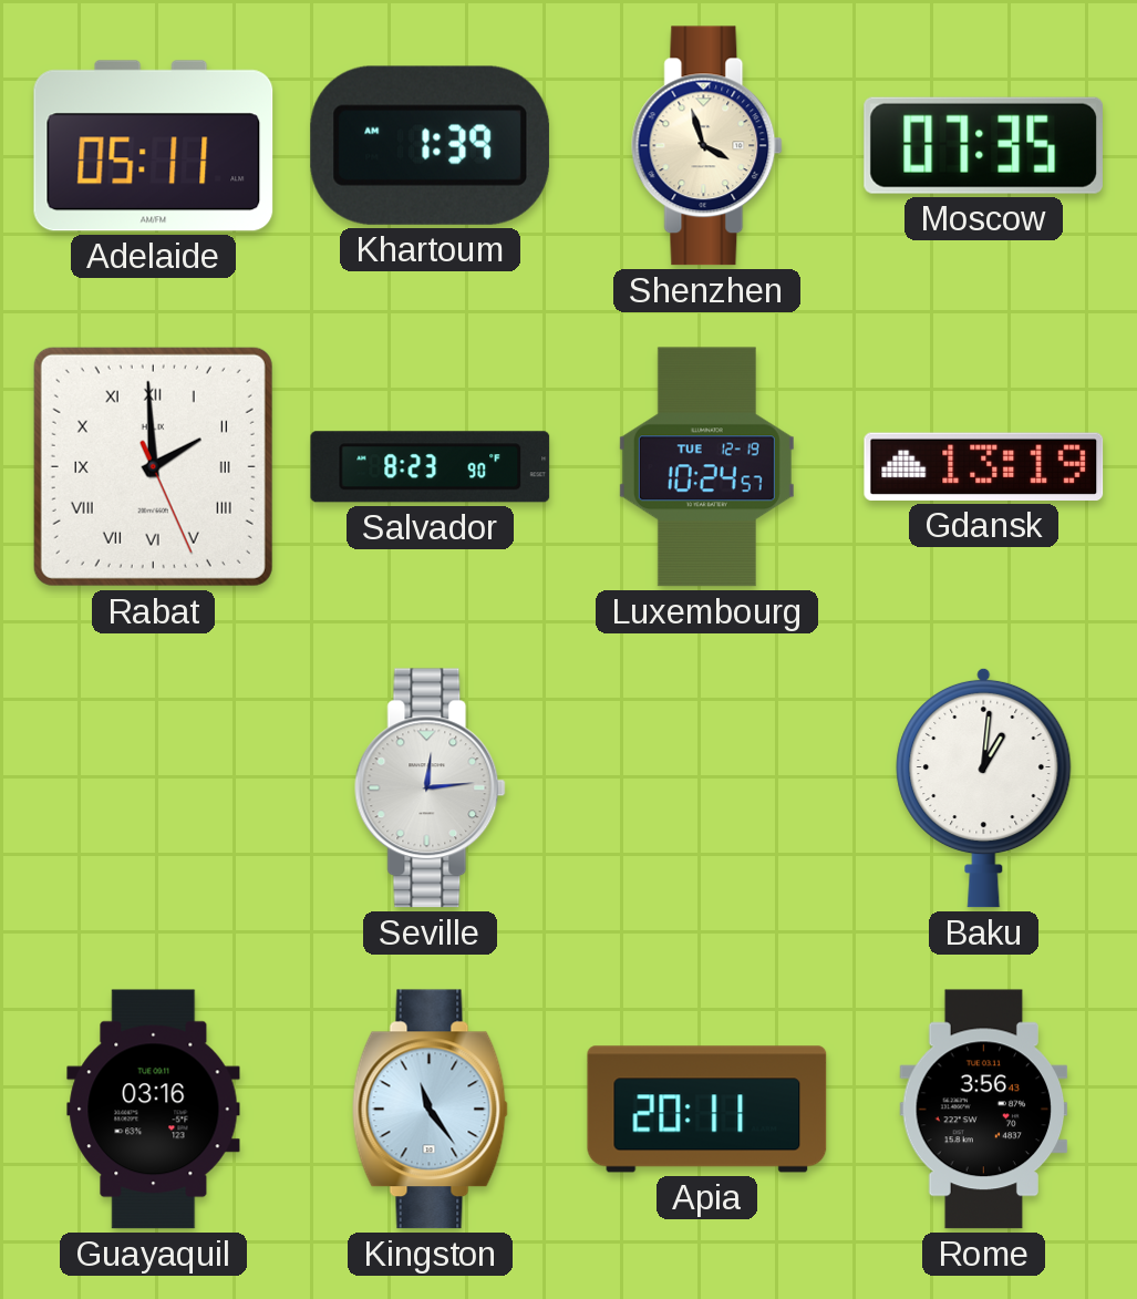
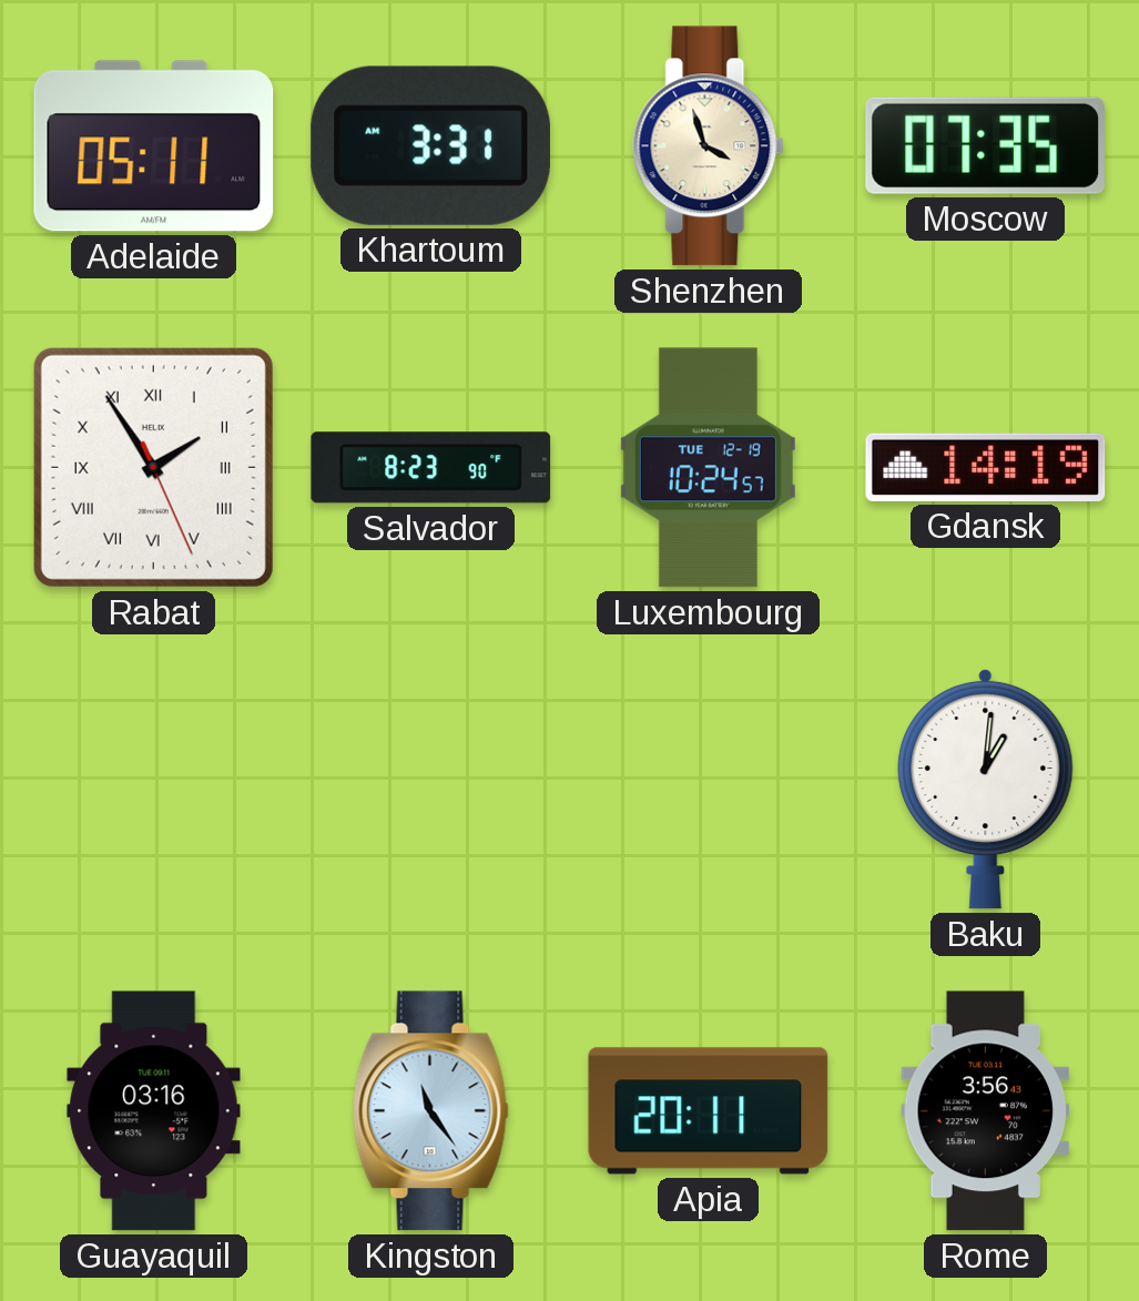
Khartoum: 1:39 -> 3:31 (430, 145)
Rabat: 1:59 -> 1:54 (153, 467)
Gdansk: 13:19 -> 14:19 (986, 467)
Seville: 12:14 -> none (431, 788)
